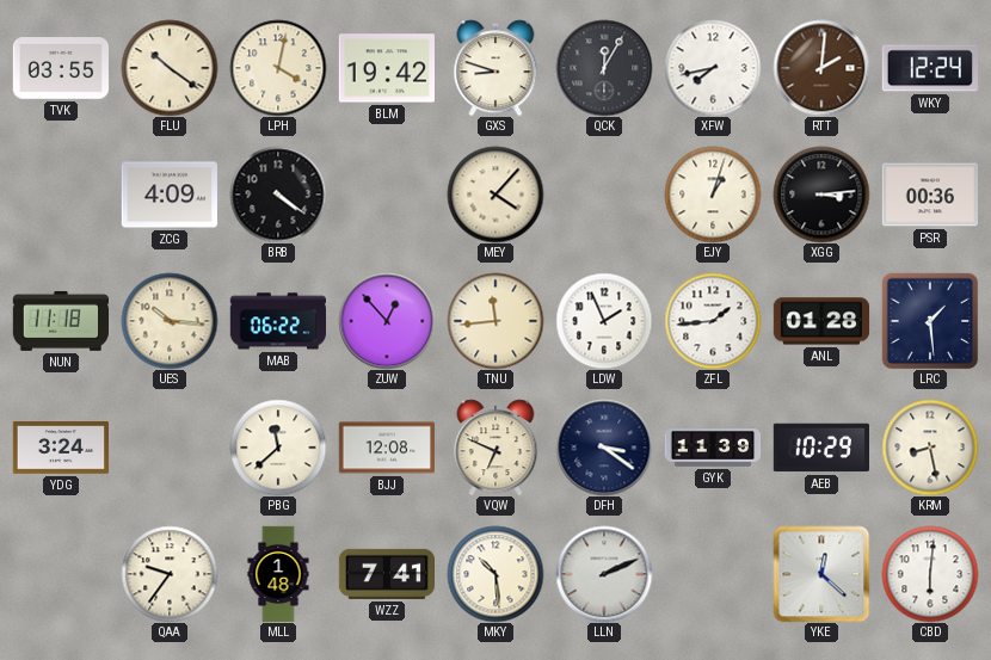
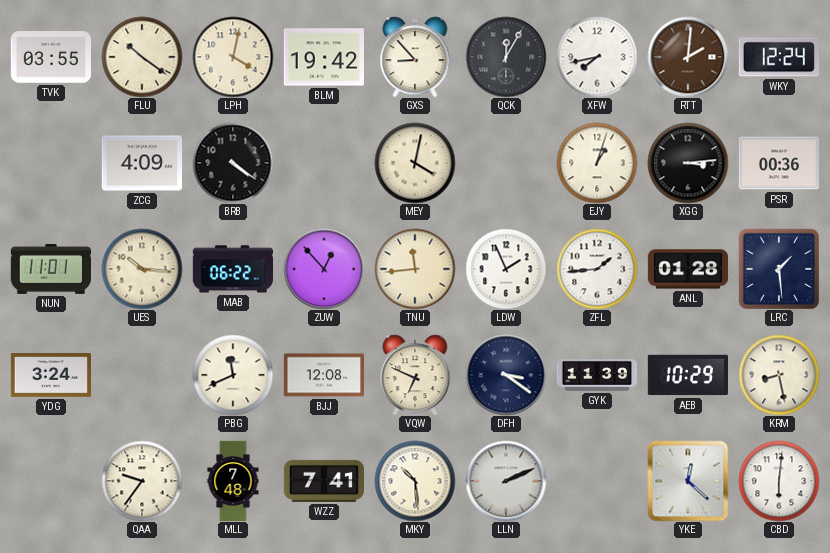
GXS: 8:48 -> 8:53 (415, 57)
MEY: 4:07 -> 4:02 (415, 163)
NUN: 11:18 -> 11:01 (50, 269)
PBG: 11:38 -> 11:41 (233, 375)
MLL: 1:48 -> 7:48 (233, 481)
